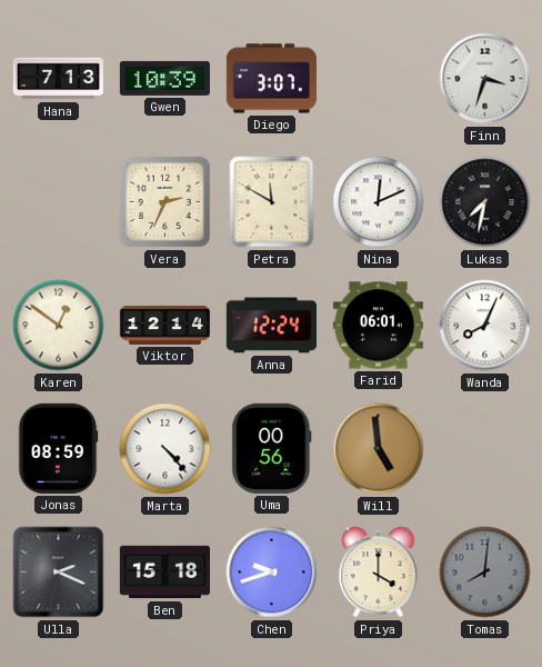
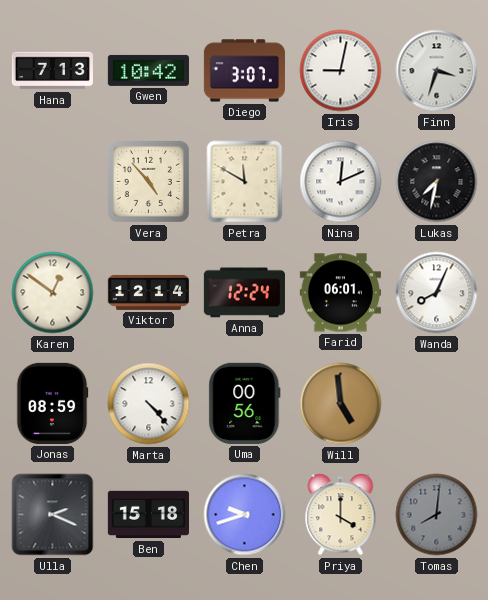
Gwen: 10:39 -> 10:42 (148, 70)
Iris: none -> 9:02 (341, 71)
Vera: 2:34 -> 4:53 (148, 181)
